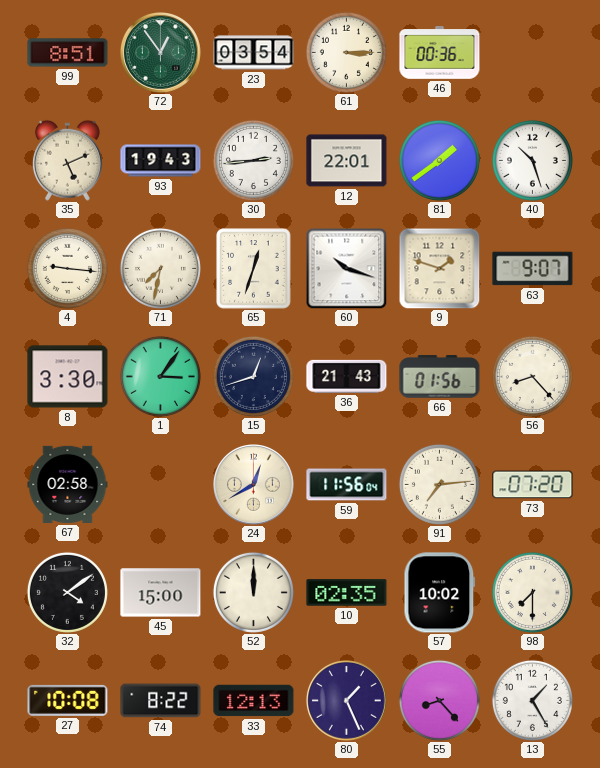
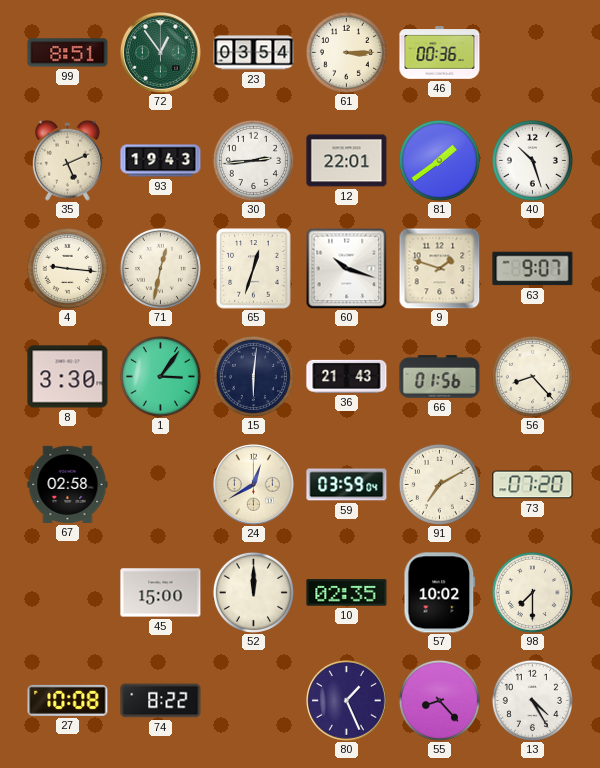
71: 7:32 -> 12:32 (160, 268)
15: 12:42 -> 6:01 (253, 376)
59: 11:56 -> 03:59 (347, 485)
91: 7:14 -> 7:10 (439, 484)
32: 4:09 -> none (67, 592)
33: 12:13 -> none (254, 701)
13: 1:25 -> 4:25 (532, 700)
